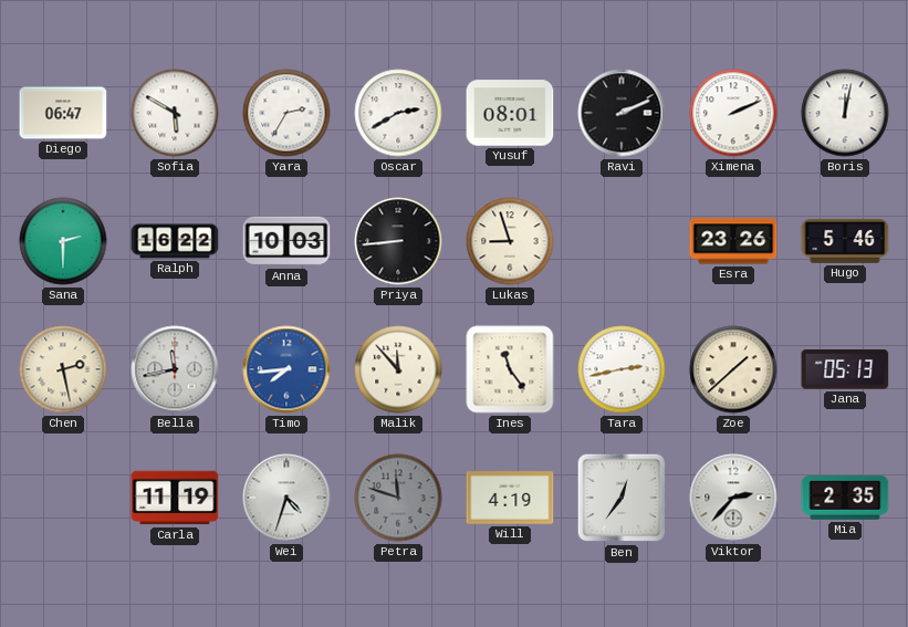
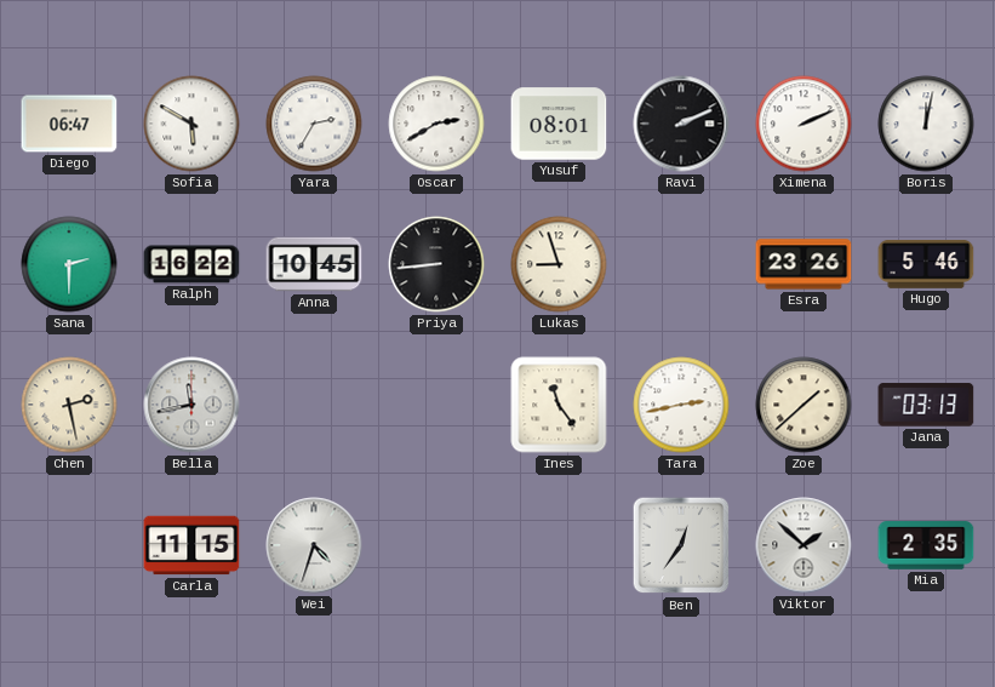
Anna: 10:03 -> 10:45 (314, 264)
Timo: 7:44 -> none (286, 369)
Malik: 11:53 -> none (398, 369)
Jana: 05:13 -> 03:13 (926, 405)
Carla: 11:19 -> 11:15 (191, 545)
Petra: 11:48 -> none (398, 498)
Will: 4:19 -> none (510, 498)
Viktor: 2:37 -> 1:52 (804, 545)
